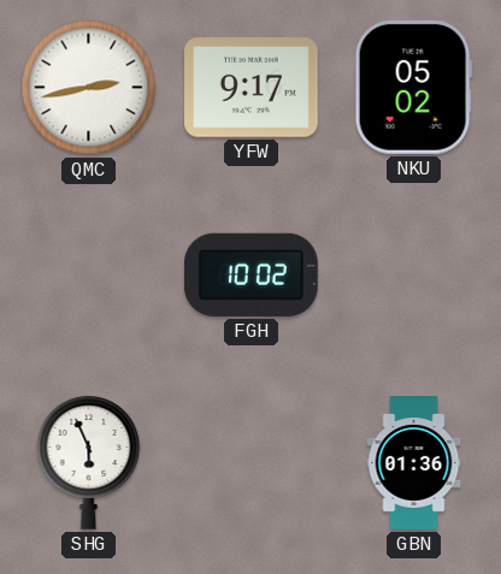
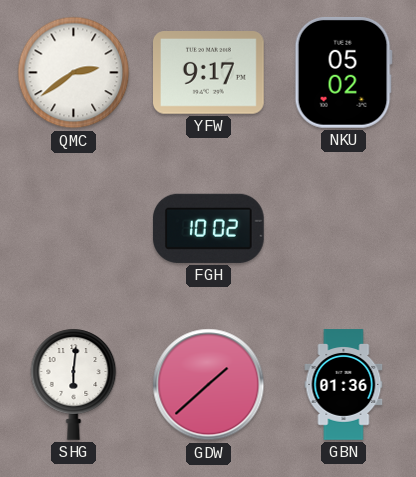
QMC: 2:43 -> 2:39 (74, 73)
SHG: 5:56 -> 6:01 (74, 384)
GDW: none -> 1:38 (209, 385)
